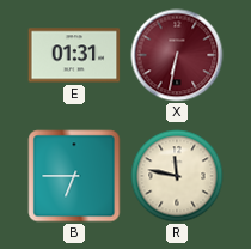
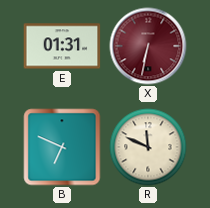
B: 6:45 -> 6:49 (62, 147)
R: 11:47 -> 11:49 (148, 147)
